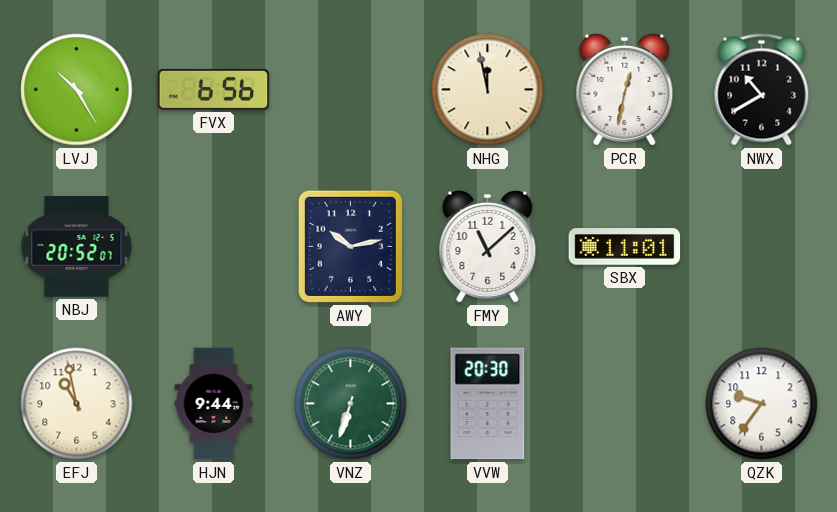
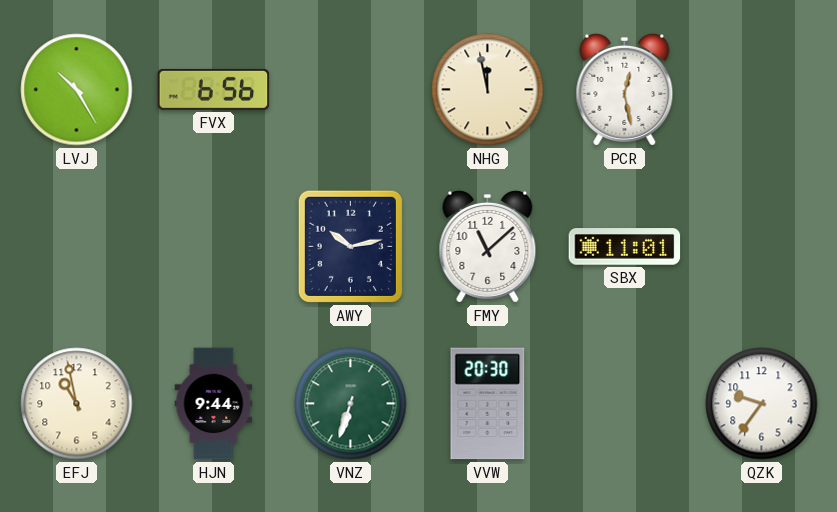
PCR: 12:32 -> 12:28 (625, 89)
NWX: 10:40 -> none (762, 90)
NBJ: 20:52 -> none (77, 247)
